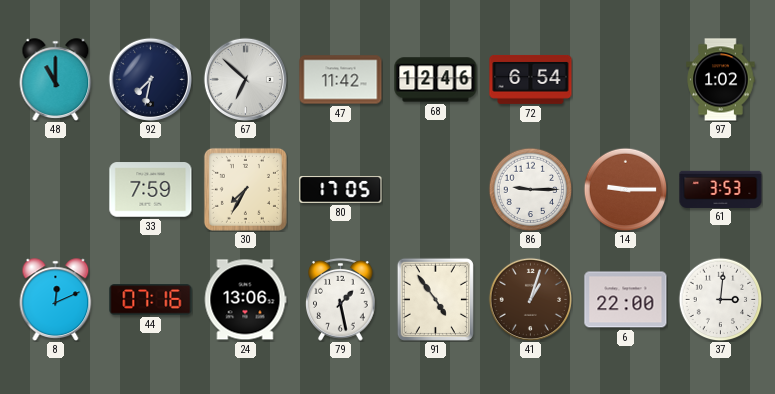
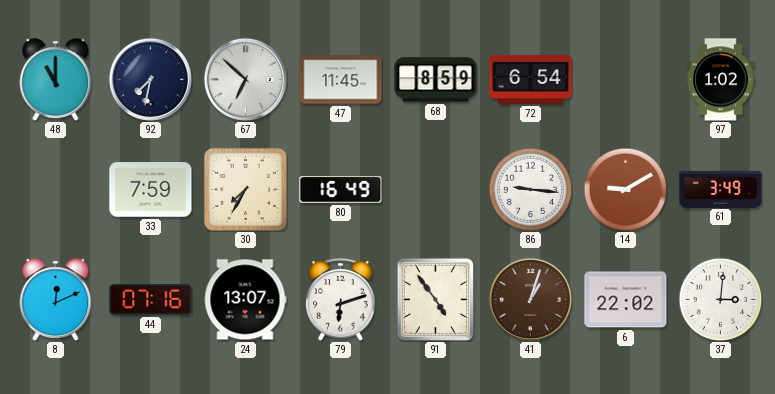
47: 11:42 -> 11:45 (341, 80)
68: 12:46 -> 8:59 (436, 80)
80: 17:05 -> 16:49 (341, 190)
86: 9:15 -> 9:16 (530, 189)
14: 9:15 -> 9:10 (625, 189)
61: 3:53 -> 3:49 (721, 189)
24: 13:06 -> 13:07 (245, 300)
79: 1:28 -> 6:12 (341, 299)
6: 22:00 -> 22:02 (626, 300)
